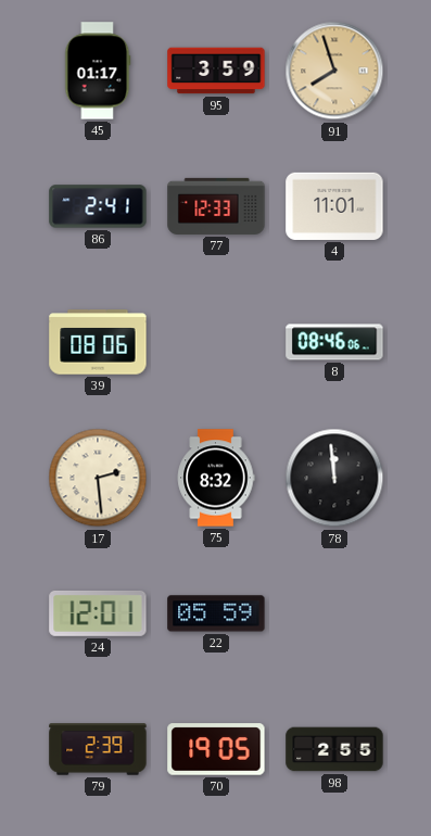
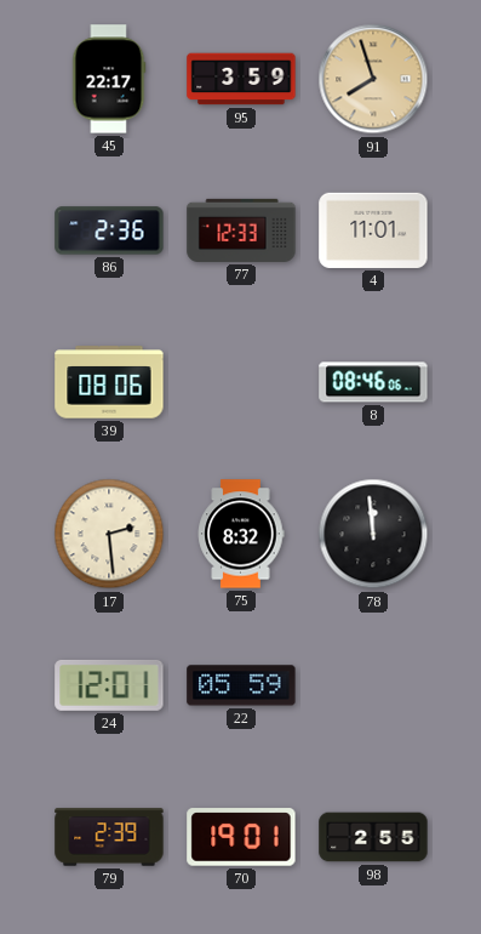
45: 01:17 -> 22:17 (109, 79)
86: 2:41 -> 2:36 (109, 230)
70: 19:05 -> 19:01 (241, 837)
